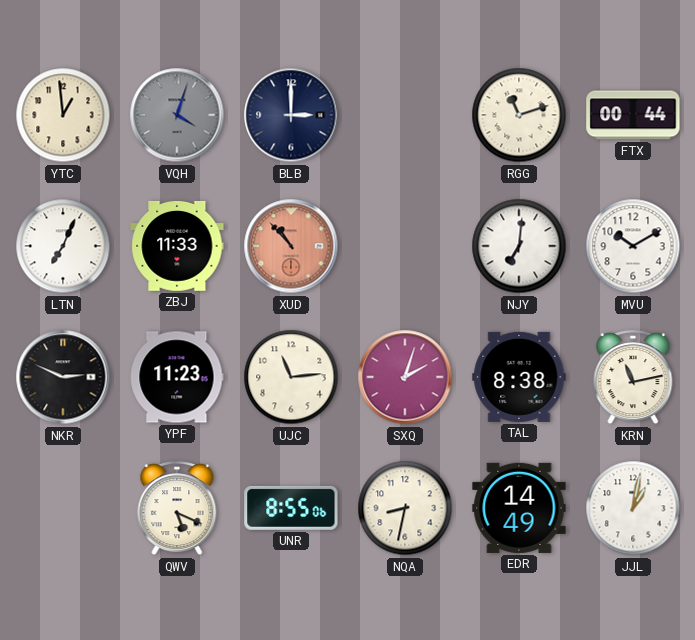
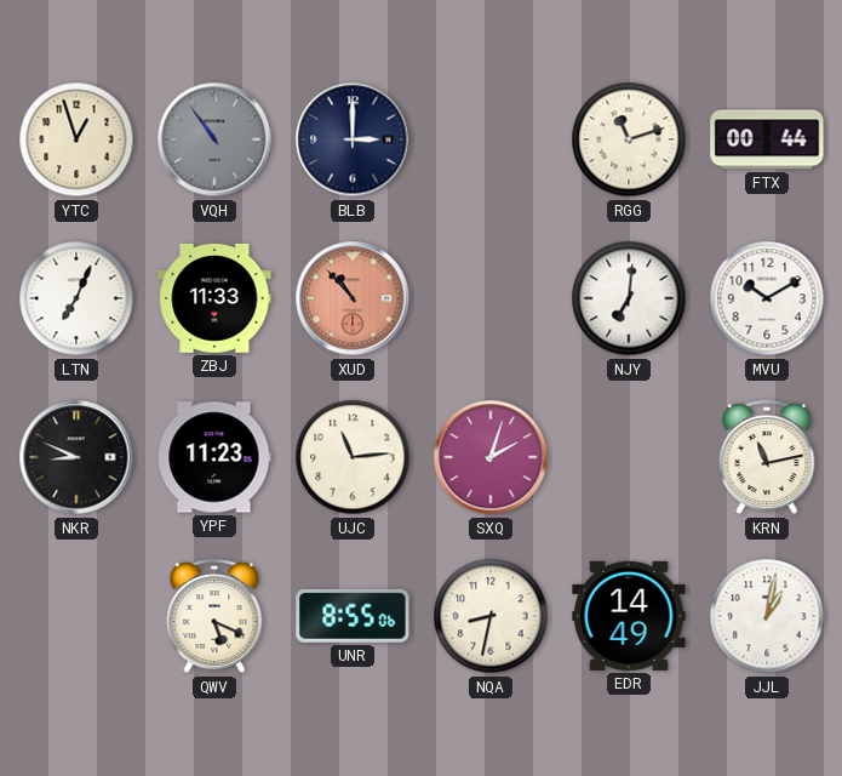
YTC: 12:59 -> 12:57 (76, 139)
VQH: 4:03 -> 10:54 (214, 139)
NKR: 2:49 -> 8:49 (76, 457)
TAL: 8:38 -> none (519, 377)
